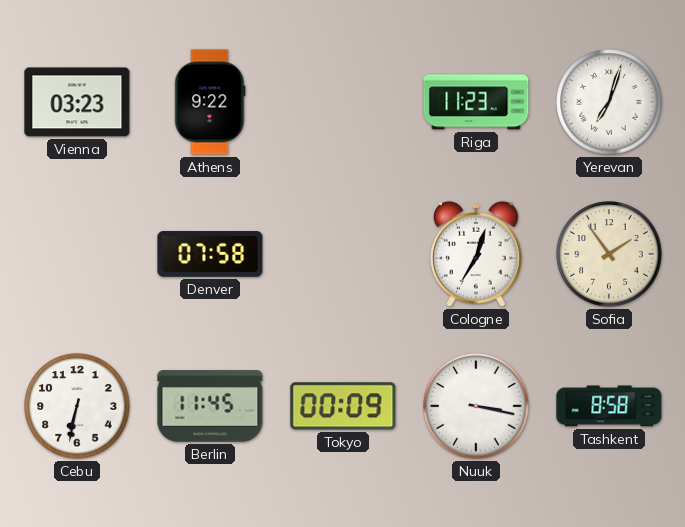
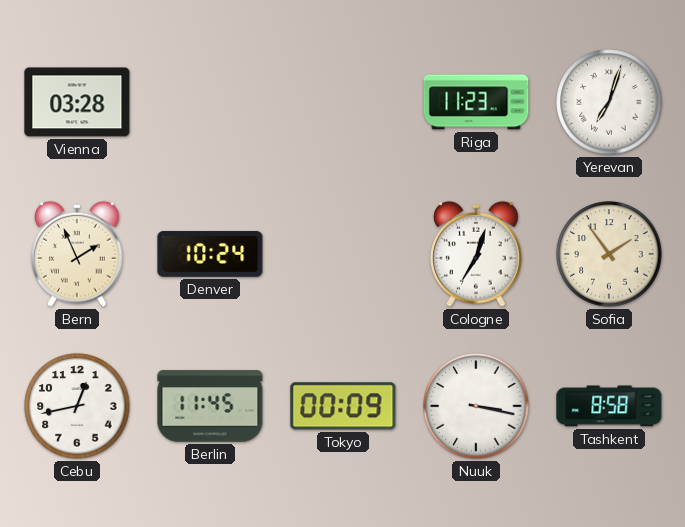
Vienna: 03:23 -> 03:28 (77, 102)
Athens: 9:22 -> none (210, 102)
Bern: none -> 1:56 (77, 254)
Denver: 07:58 -> 10:24 (210, 254)
Cebu: 6:32 -> 12:43 (77, 406)
